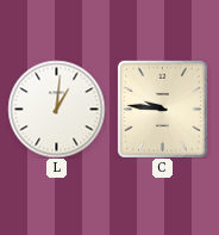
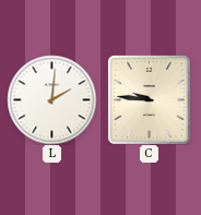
L: 1:01 -> 2:01 (51, 99)
